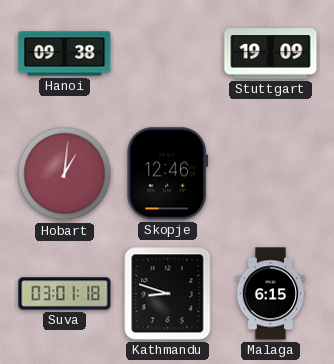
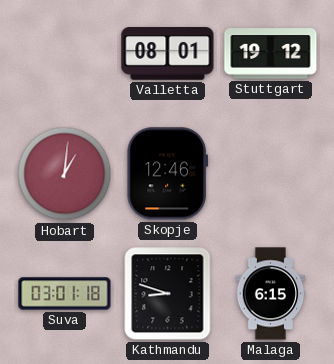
Hanoi: 09:38 -> none (65, 54)
Valletta: none -> 08:01 (168, 54)
Stuttgart: 19:09 -> 19:12 (271, 54)
